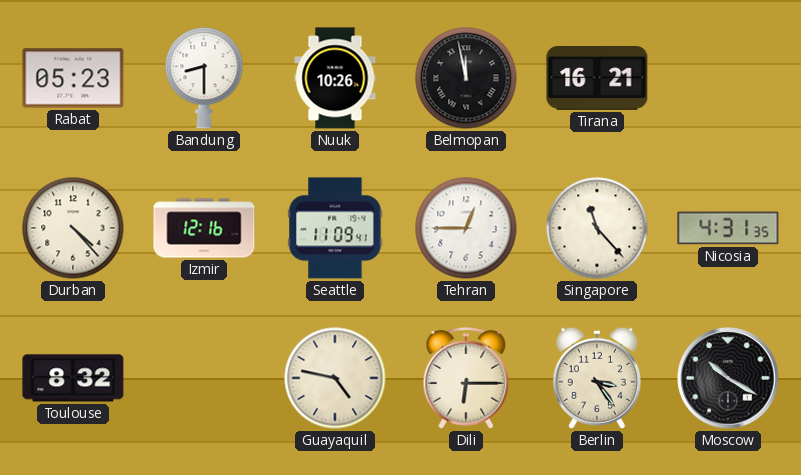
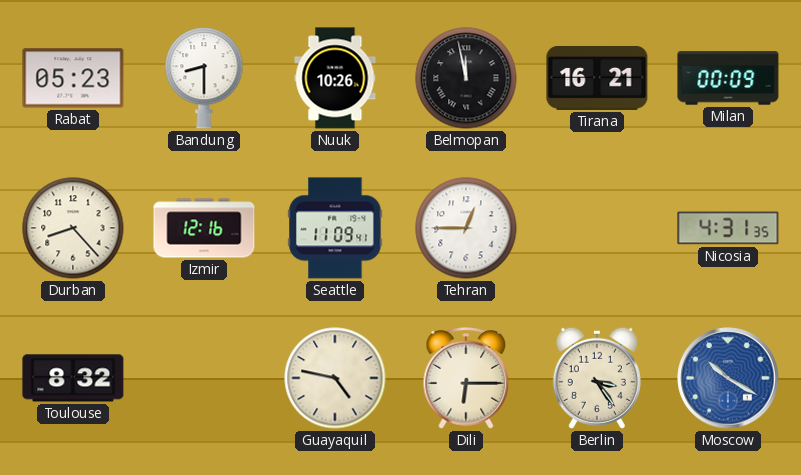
Milan: none -> 00:09 (728, 78)
Durban: 4:23 -> 8:23 (73, 228)
Singapore: 11:23 -> none (597, 228)
Moscow dial: black -> blue (728, 378)
